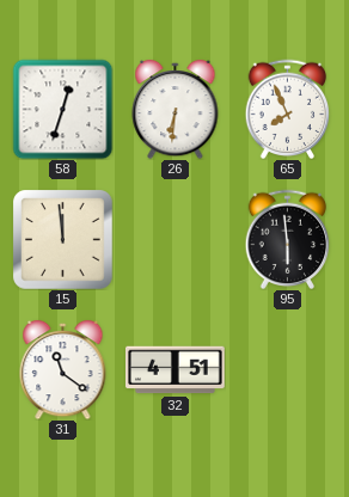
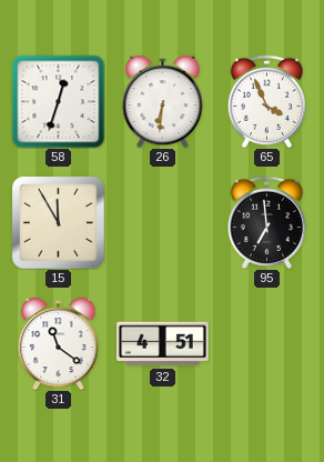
65: 7:56 -> 3:56 (267, 101)
15: 11:59 -> 11:55 (59, 223)
95: 5:59 -> 6:59 (267, 222)
